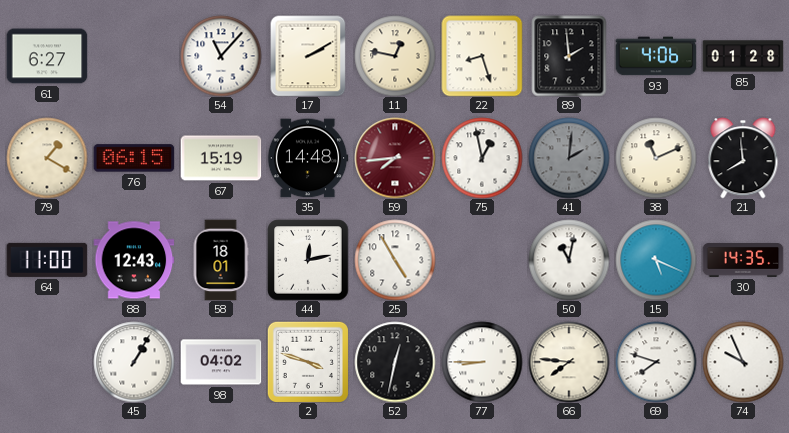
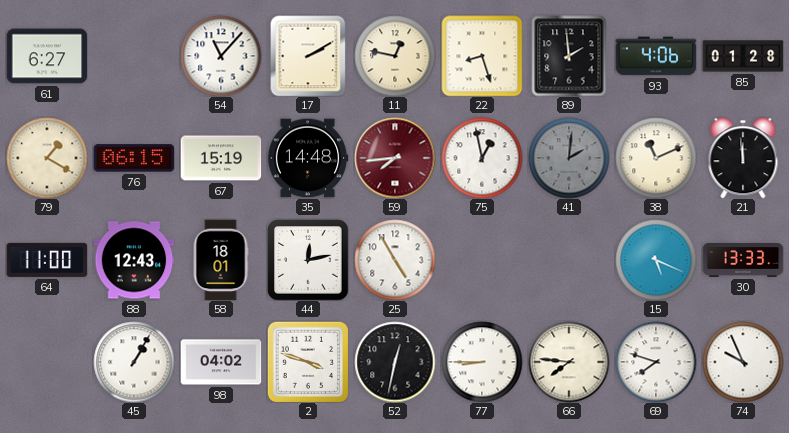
21: 7:59 -> 11:59 (743, 158)
50: 11:02 -> none (569, 260)
30: 14:35 -> 13:33 (743, 260)
